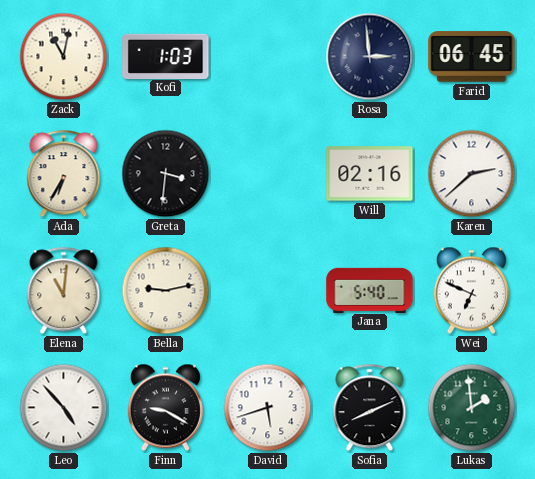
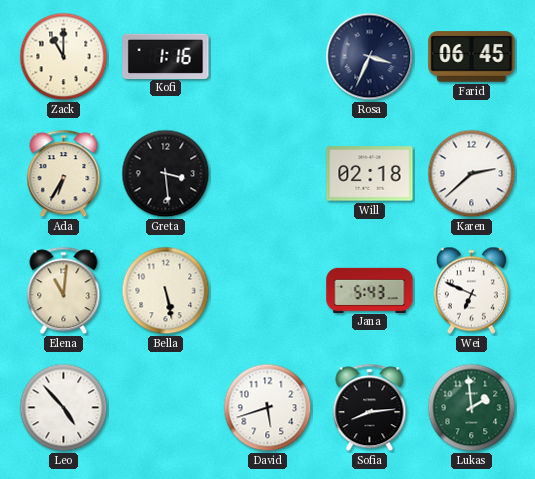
Zack: 11:02 -> 11:00 (64, 57)
Kofi: 1:03 -> 1:16 (166, 56)
Rosa: 2:59 -> 3:34 (370, 57)
Greta: 3:31 -> 3:29 (166, 174)
Will: 02:16 -> 02:18 (370, 174)
Bella: 9:13 -> 5:28 (166, 291)
Jana: 5:40 -> 5:43 (370, 290)
Finn: 9:20 -> none (165, 408)
Sofia: 8:11 -> 8:14 (370, 408)
